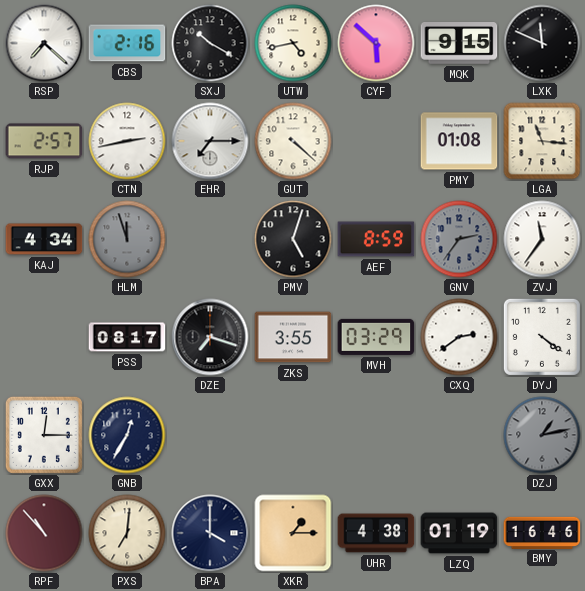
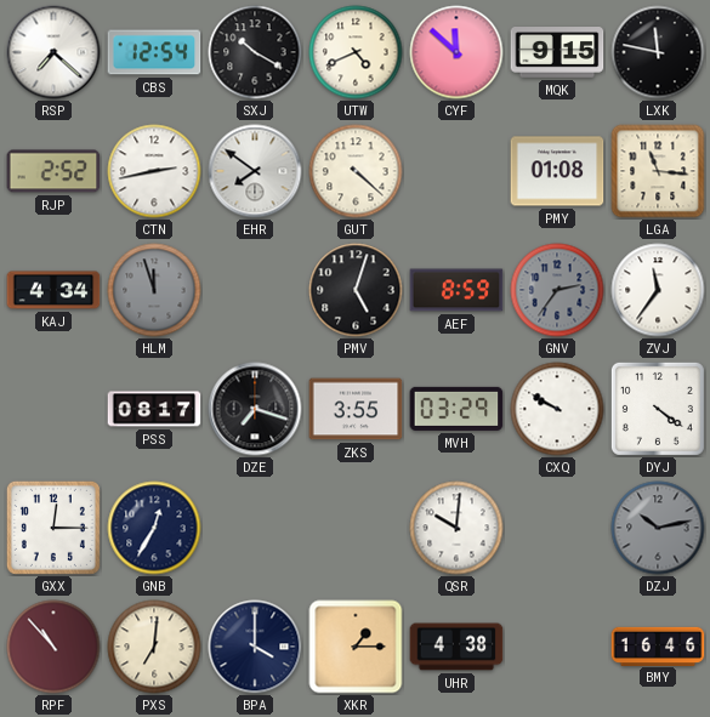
CBS: 2:16 -> 12:54 (154, 52)
UTW: 4:43 -> 4:41 (356, 52)
CYF: 5:52 -> 11:52 (456, 52)
LXK: 11:49 -> 11:47 (658, 52)
RJP: 2:57 -> 2:52 (53, 171)
EHR: 7:15 -> 7:51 (255, 171)
CXQ: 2:39 -> 9:50 (557, 409)
QSR: none -> 10:01 (456, 528)
DZJ: 1:13 -> 10:13 (658, 528)
LZQ: 01:19 -> none (459, 533)
